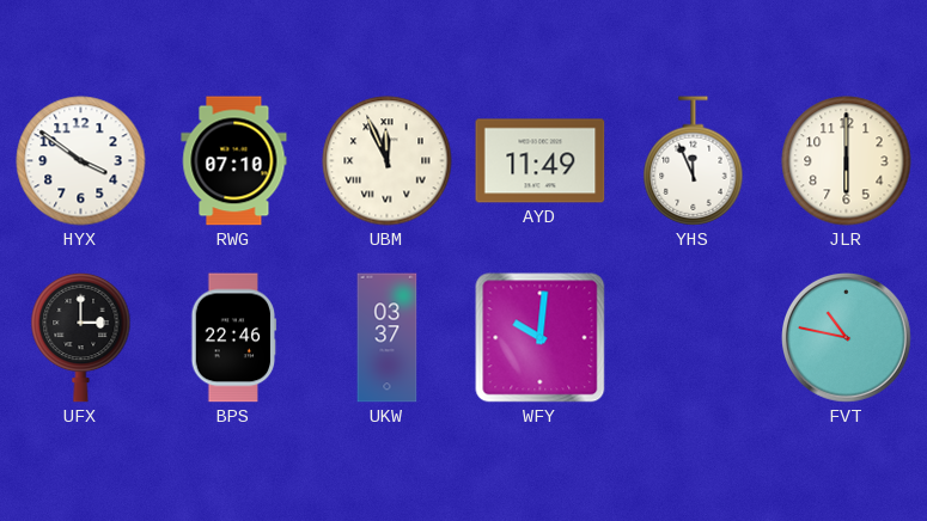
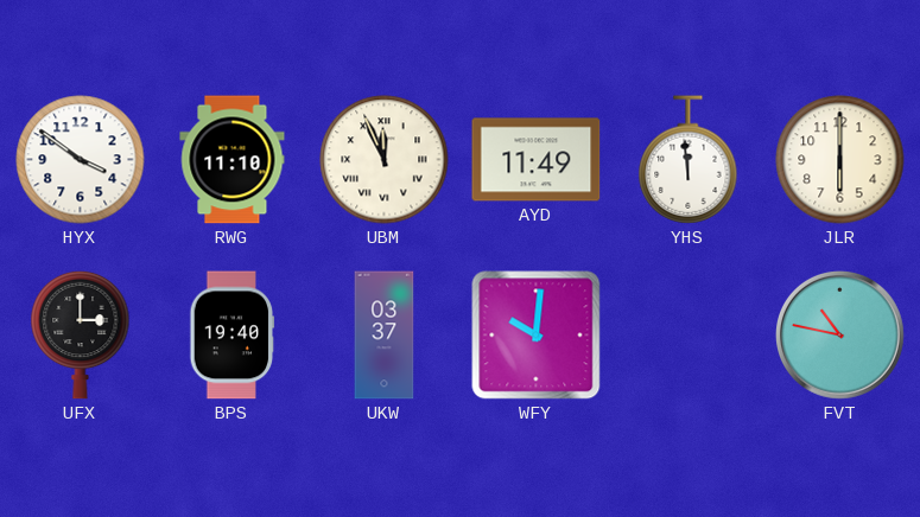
RWG: 07:10 -> 11:10 (233, 160)
YHS: 11:56 -> 11:59 (689, 160)
BPS: 22:46 -> 19:40 (233, 336)
